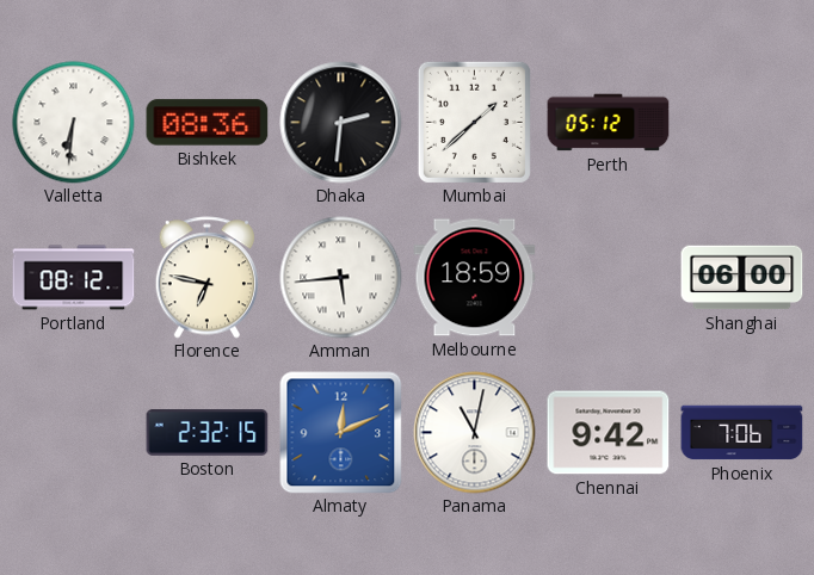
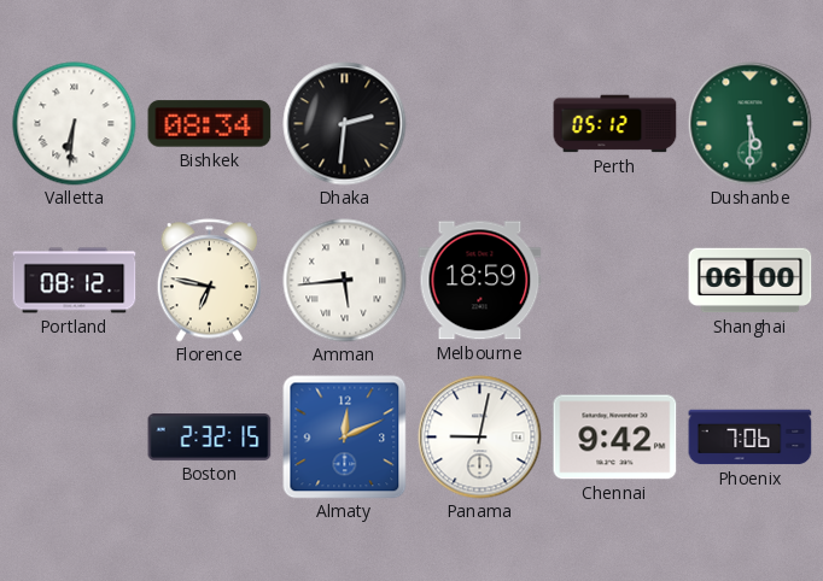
Bishkek: 08:36 -> 08:34 (210, 124)
Mumbai: 1:38 -> none (474, 122)
Dushanbe: none -> 5:30 (751, 124)
Panama: 11:02 -> 9:02 (480, 438)
